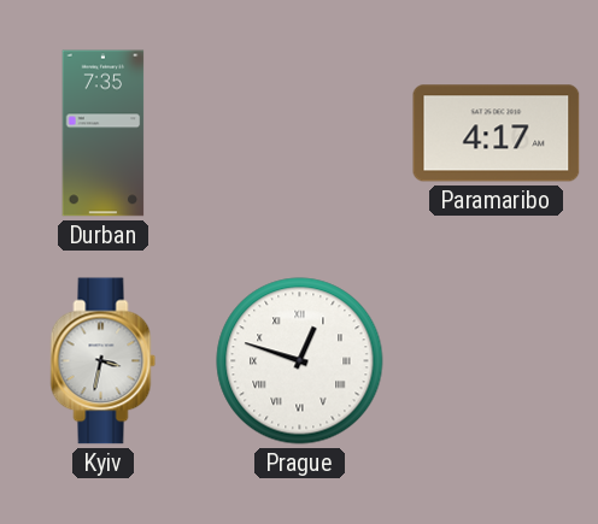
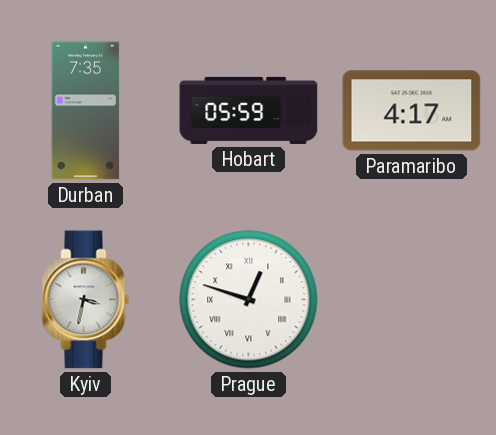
Hobart: none -> 05:59 (249, 110)
